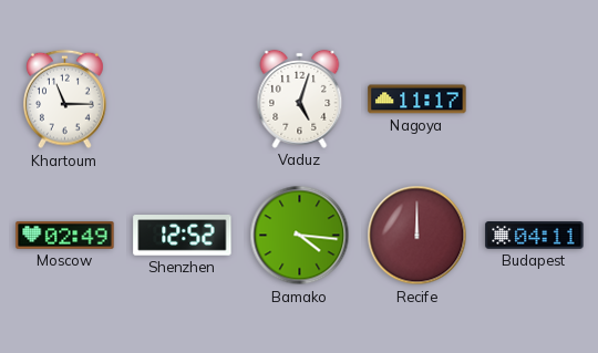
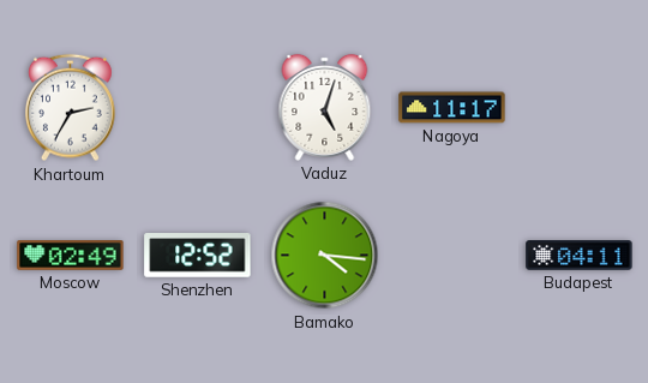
Khartoum: 11:15 -> 2:35 (71, 108)
Recife: 12:00 -> none (417, 236)
